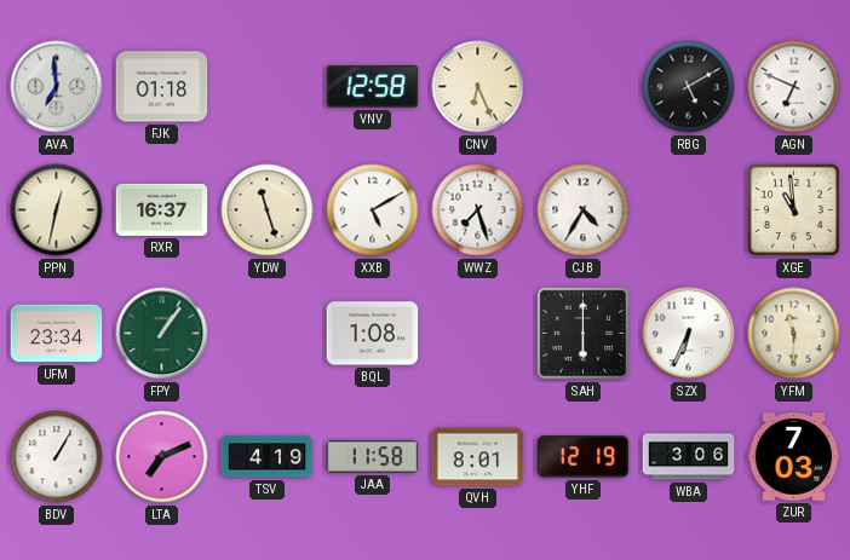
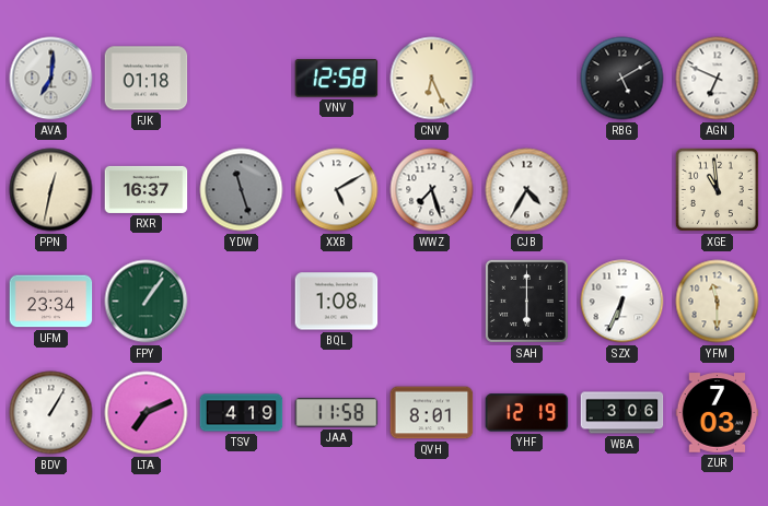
AVA: 6:59 -> 7:01 (51, 79)
YDW dial: cream -> grey (242, 190)
